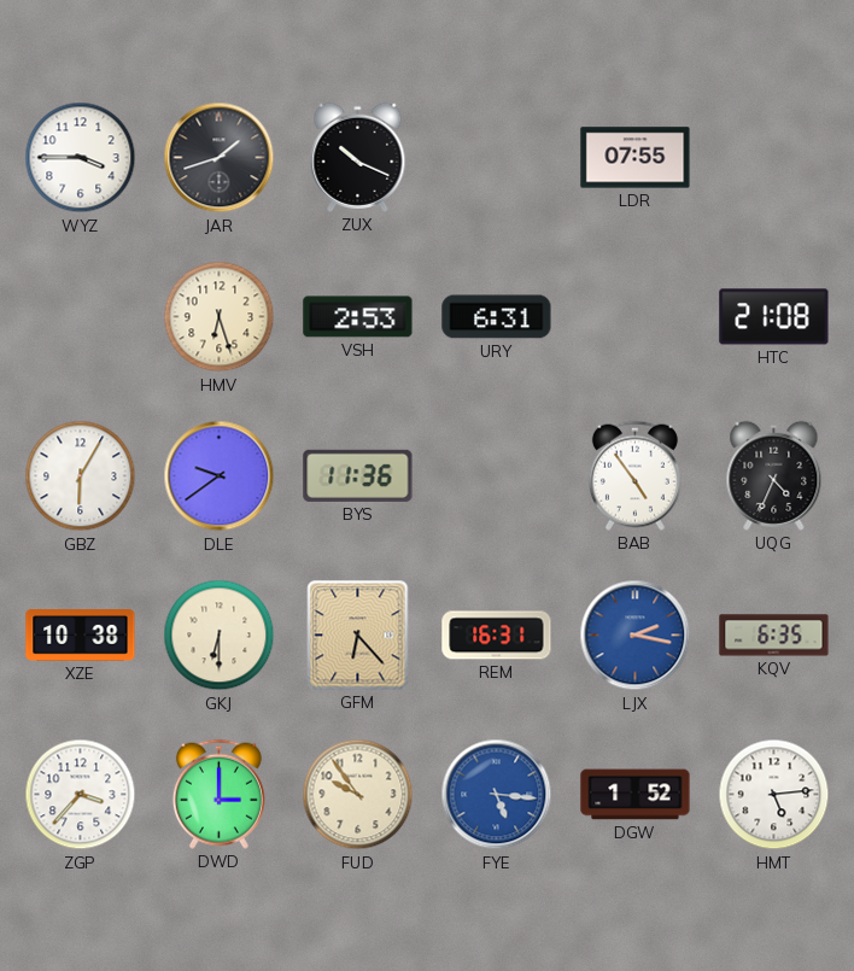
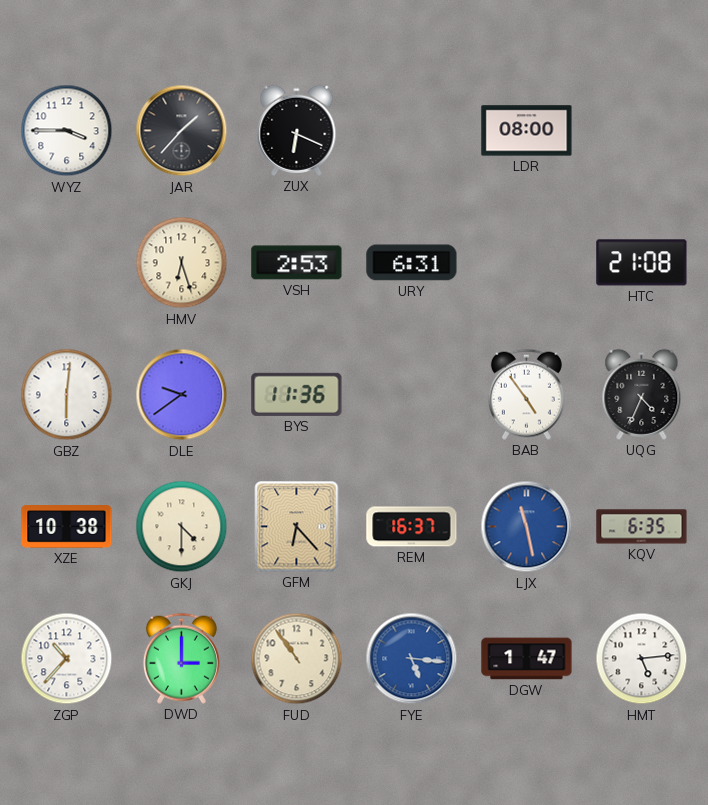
JAR: 1:42 -> 1:37 (182, 131)
ZUX: 10:19 -> 6:19 (297, 130)
LDR: 07:55 -> 08:00 (527, 131)
GBZ: 6:05 -> 6:01 (67, 395)
GKJ: 6:30 -> 4:30 (182, 527)
REM: 16:31 -> 16:37 (412, 527)
LJX: 2:17 -> 11:28 (527, 527)
ZGP: 3:37 -> 10:37 (67, 659)
FUD: 9:54 -> 10:54 (297, 659)
DGW: 1:52 -> 1:47 (527, 659)
